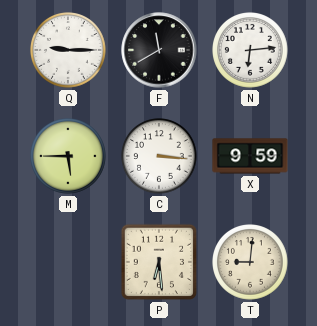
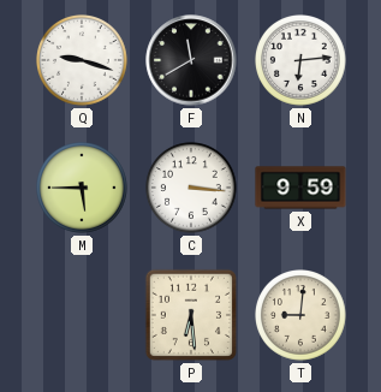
Q: 9:15 -> 9:18 (83, 61)
